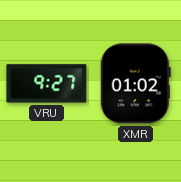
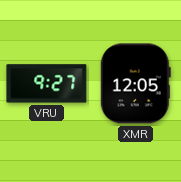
XMR: 01:02 -> 12:05 (135, 84)
